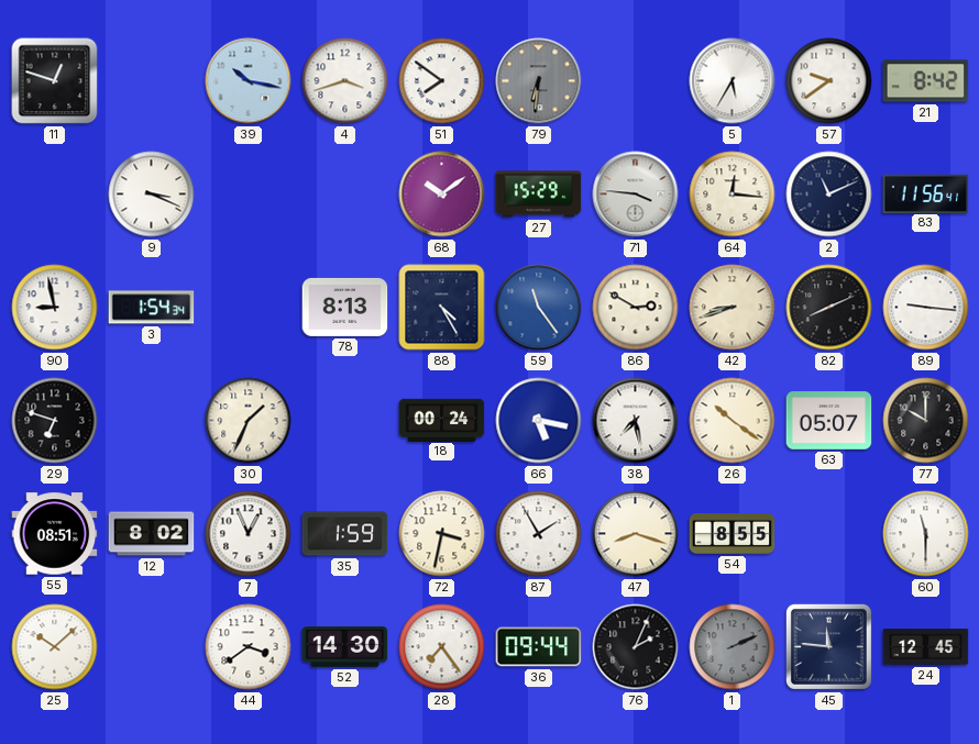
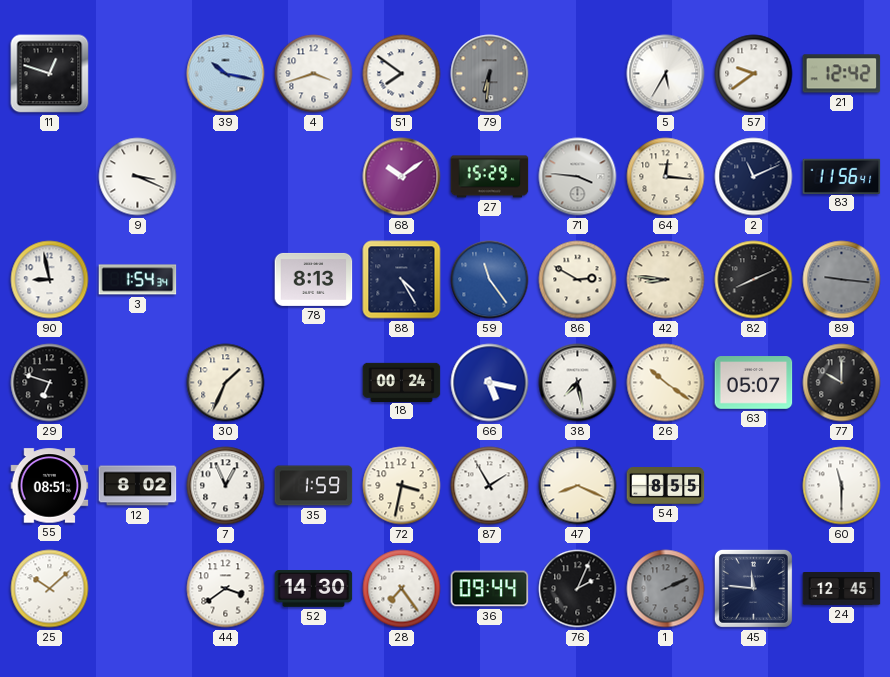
21: 8:42 -> 12:42 (842, 74)
42: 8:42 -> 8:46 (666, 280)
89 dial: white -> grey (842, 280)
47: 8:18 -> 8:19 (578, 486)
